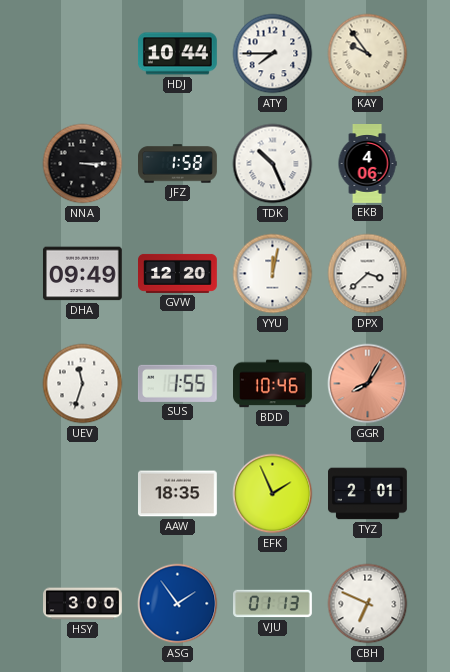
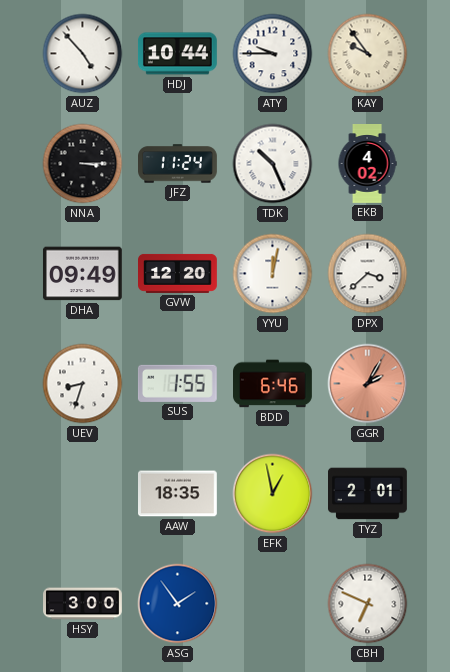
AUZ: none -> 4:53 (83, 54)
ATY: 7:45 -> 9:45 (273, 54)
JFZ: 1:58 -> 11:24 (178, 164)
EKB: 4:06 -> 4:02 (367, 164)
UEV: 11:33 -> 8:33 (83, 384)
BDD: 10:46 -> 6:46 (273, 384)
GGR: 8:05 -> 2:05 (368, 384)
EFK: 1:56 -> 12:58 (273, 494)
VJU: 01:13 -> none (273, 604)
